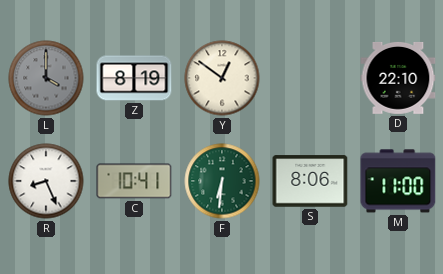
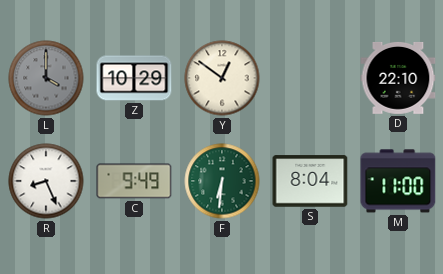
Z: 8:19 -> 10:29 (134, 78)
C: 10:41 -> 9:49 (134, 181)
S: 8:06 -> 8:04 (310, 181)
